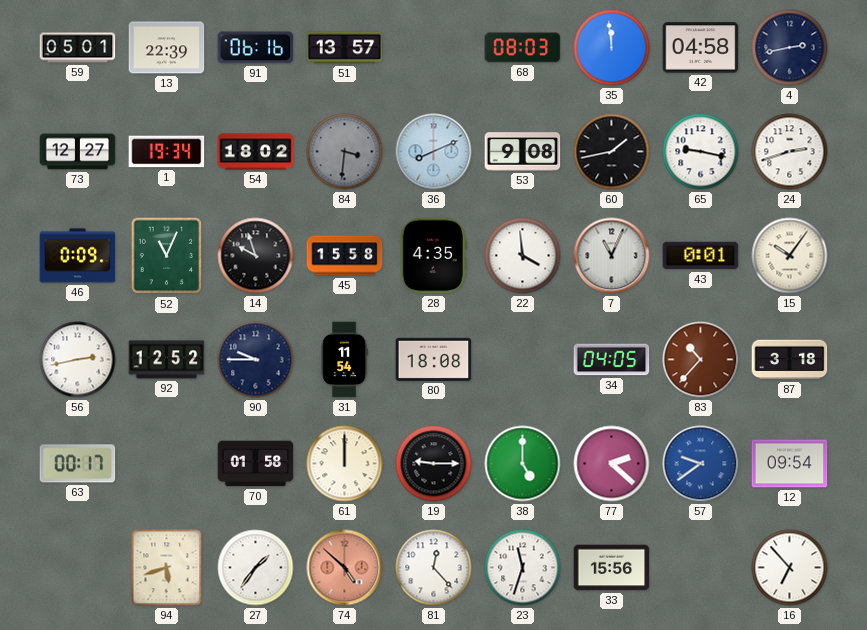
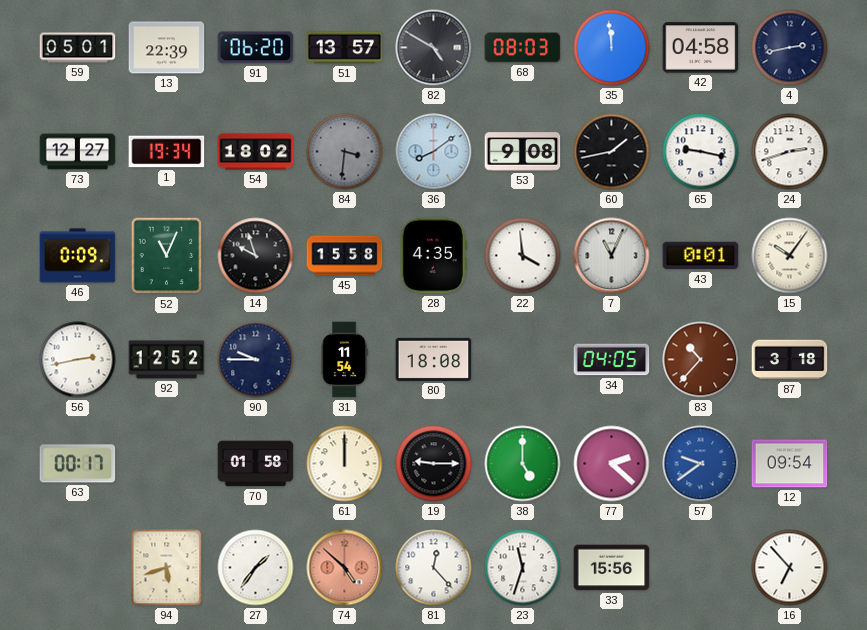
91: 06:16 -> 06:20 (256, 48)
82: none -> 4:50 (434, 48)
36: 8:11 -> 8:09 (434, 152)
